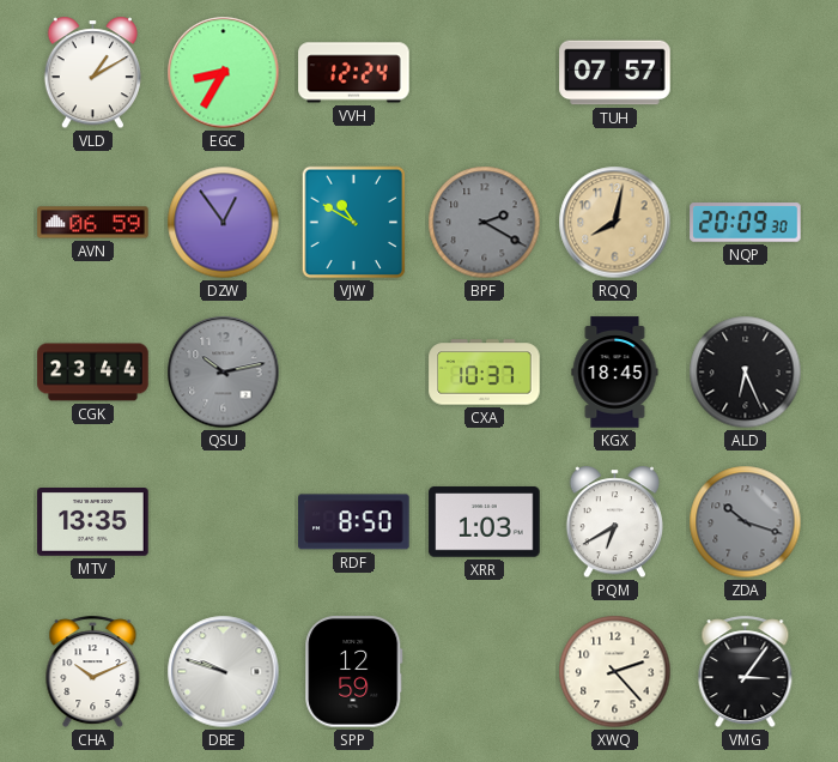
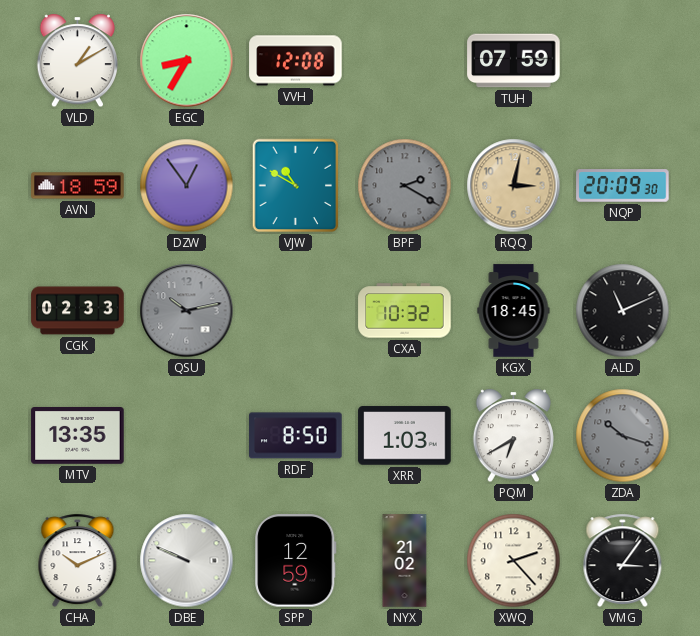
VVH: 12:24 -> 12:08 (296, 61)
TUH: 07:57 -> 07:59 (514, 61)
AVN: 06:59 -> 18:59 (78, 186)
RQQ: 8:02 -> 3:02 (514, 186)
CGK: 23:44 -> 02:33 (78, 311)
CXA: 10:37 -> 10:32 (405, 311)
ALD: 6:26 -> 11:11 (623, 311)
DBE: 9:48 -> 9:49 (187, 561)
NYX: none -> 21:02 (405, 561)
